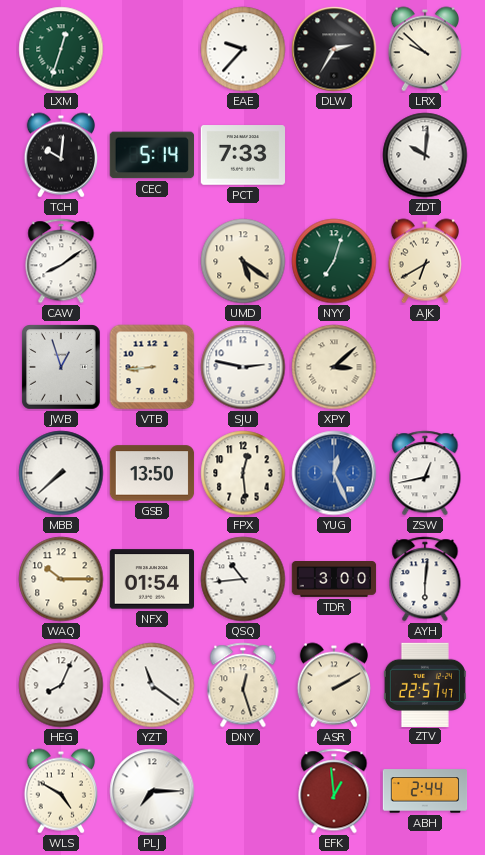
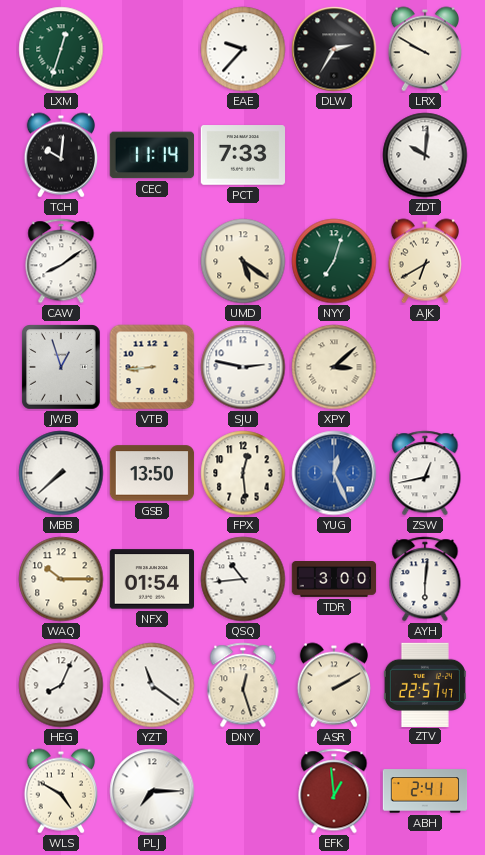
LRX: 9:52 -> 9:50 (424, 49)
CEC: 5:14 -> 11:14 (151, 155)
ABH: 2:44 -> 2:41 (425, 791)
